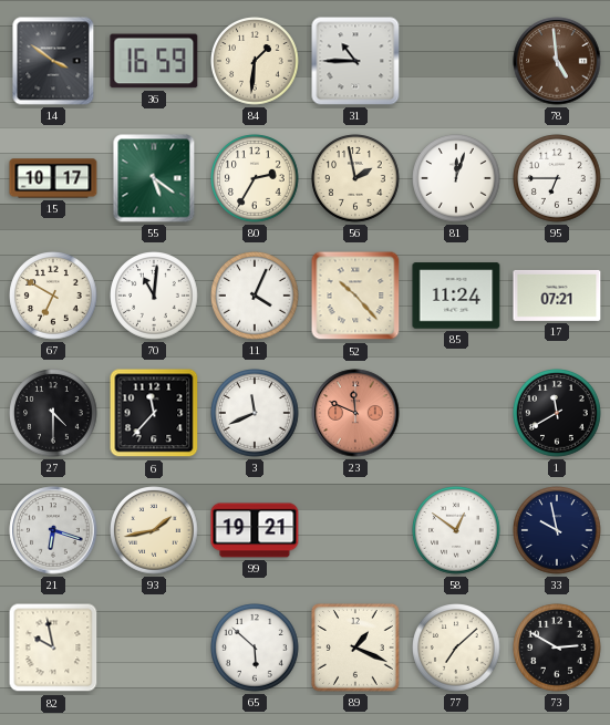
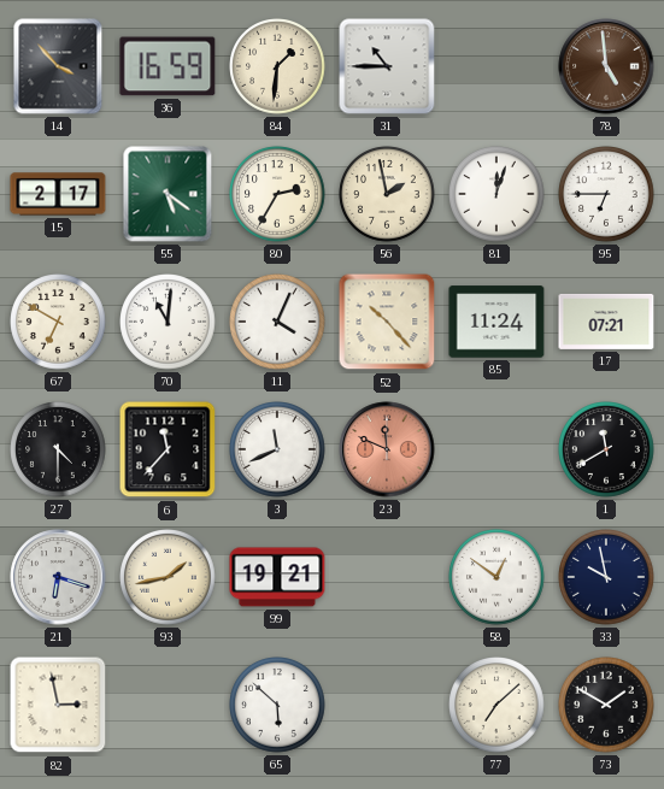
14: 3:51 -> 3:53 (58, 66)
15: 10:17 -> 2:17 (58, 194)
82: 9:58 -> 2:58 (58, 705)
89: 1:19 -> none (356, 649)
73: 2:50 -> 1:50 (606, 705)
